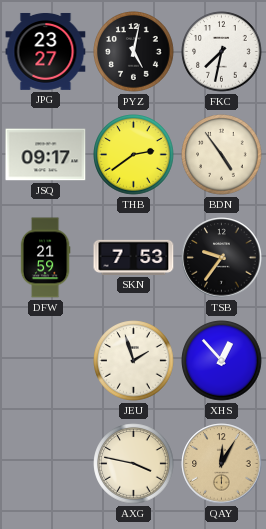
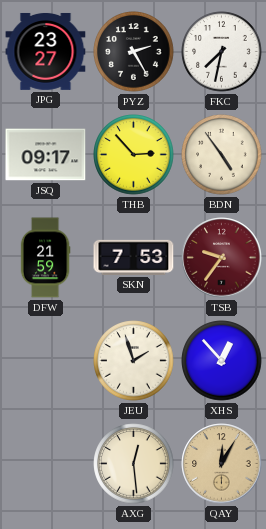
PYZ: 5:02 -> 2:25 (134, 52)
THB: 2:39 -> 2:53 (134, 155)
TSB dial: black -> burgundy (222, 258)
AXG: 3:47 -> 12:29 (134, 464)
